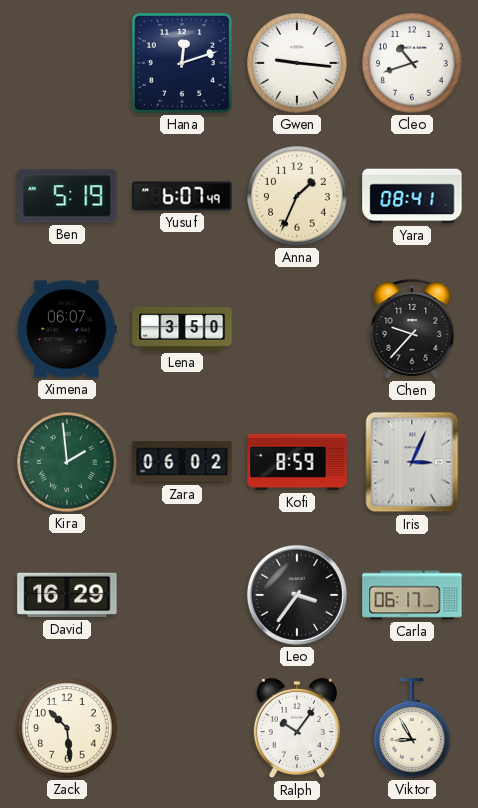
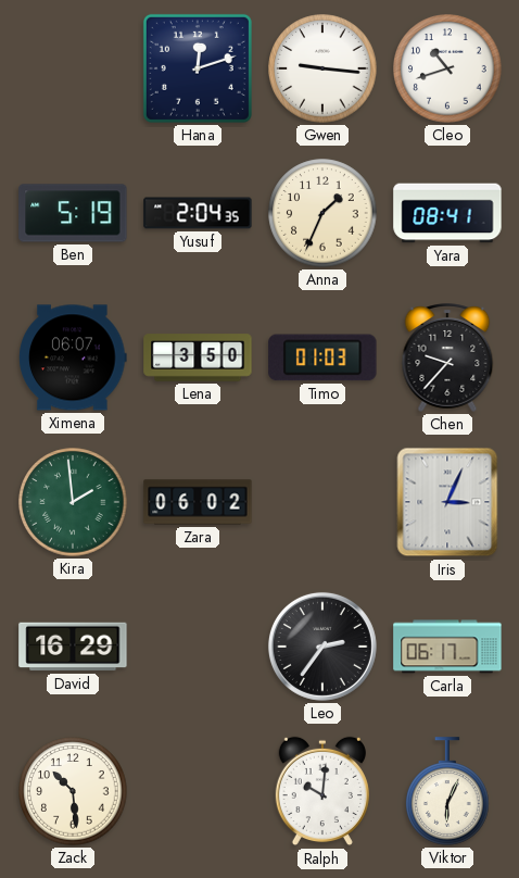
Yusuf: 6:07 -> 2:04 (198, 213)
Timo: none -> 01:03 (322, 358)
Kofi: 8:59 -> none (297, 462)
Leo: 3:36 -> 2:36 (322, 647)
Ralph: 10:06 -> 10:01 (322, 791)
Viktor: 8:55 -> 6:04 (447, 791)
